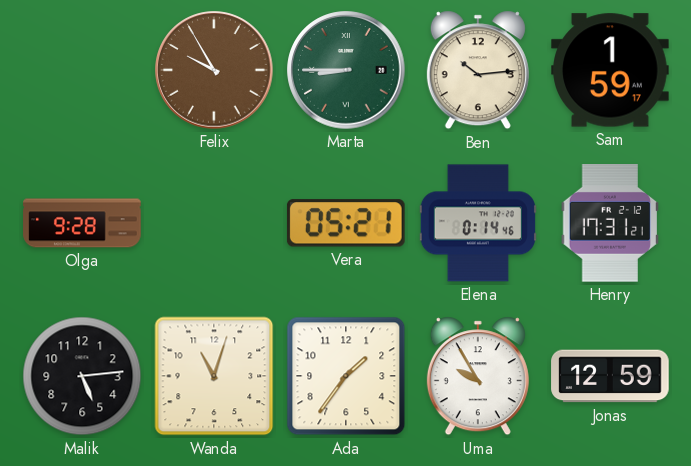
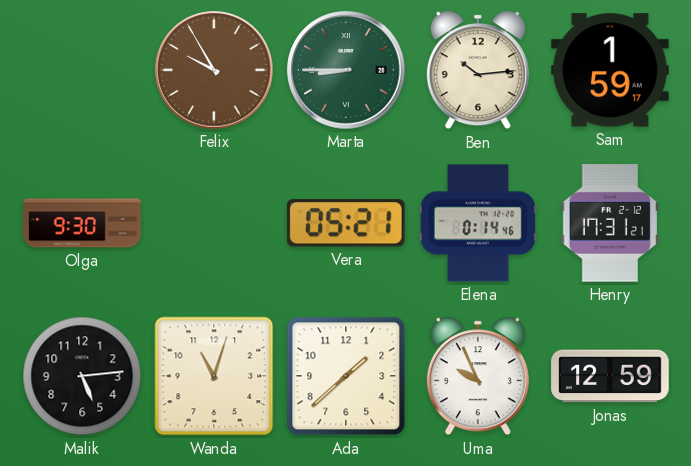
Olga: 9:28 -> 9:30 (82, 223)
Ada: 1:36 -> 1:38 (346, 376)
Uma: 9:55 -> 9:56 (478, 376)
